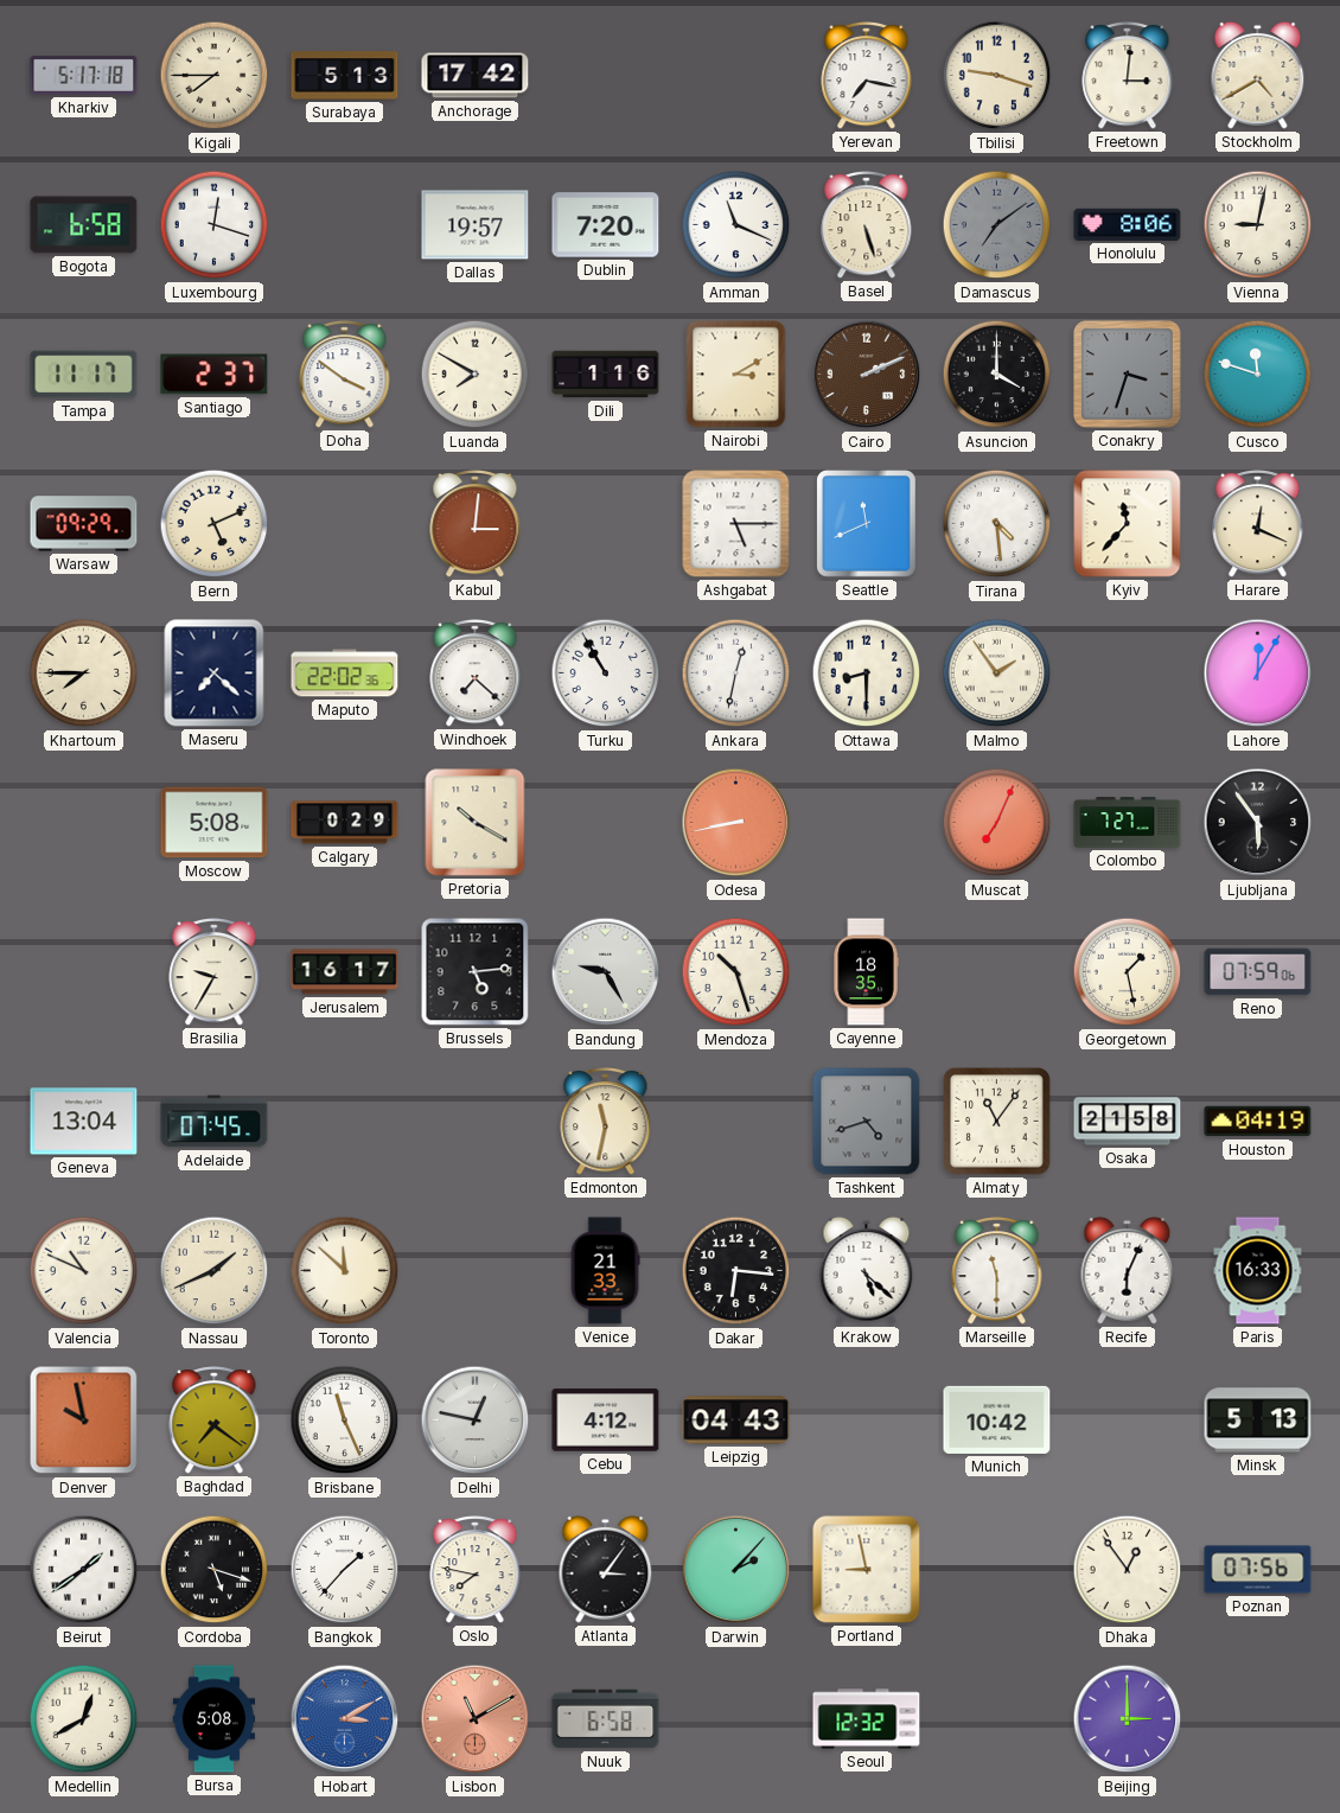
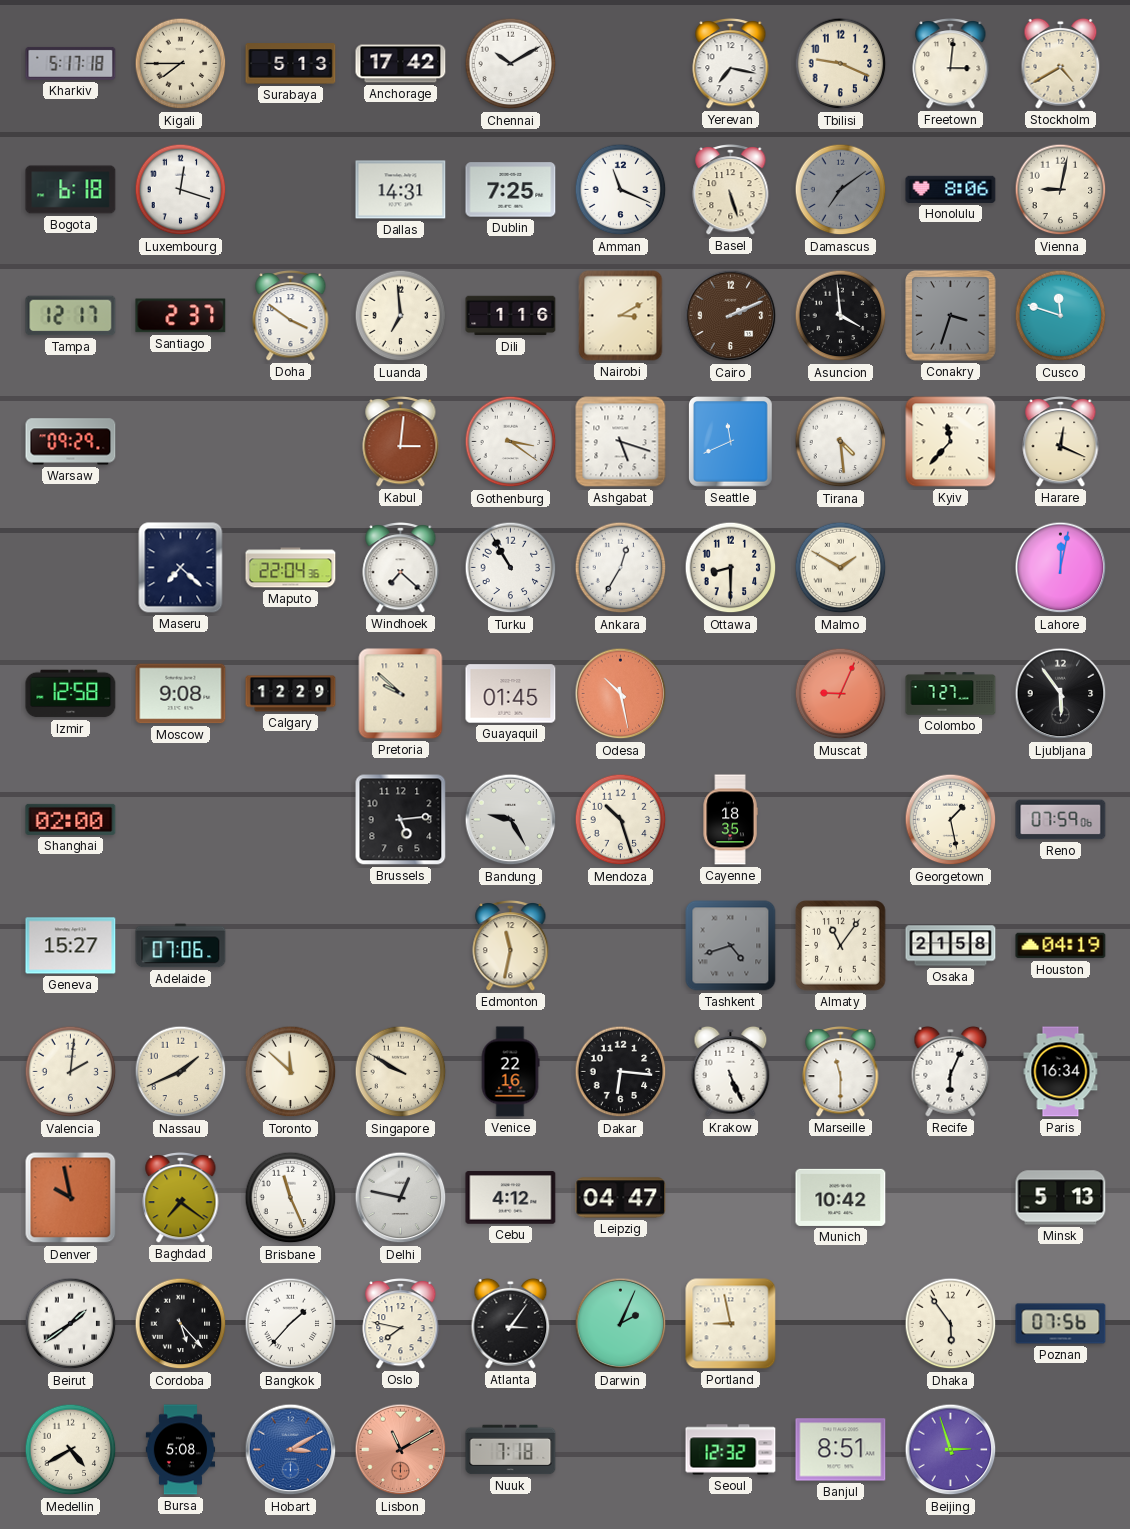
Chennai: none -> 10:10 (511, 64)
Tbilisi: 9:18 -> 9:19 (841, 64)
Bogota: 6:58 -> 6:18 (71, 190)
Dallas: 19:57 -> 14:31 (401, 190)
Dublin: 7:20 -> 7:25 (511, 190)
Tampa: 11:17 -> 12:17 (71, 316)
Luanda: 7:50 -> 6:59 (401, 316)
Asuncion: 4:00 -> 3:59 (841, 316)
Bern: 5:11 -> none (215, 524)
Gothenburg: none -> 3:21 (511, 442)
Ashgabat: 5:15 -> 5:18 (621, 442)
Khartoum: 7:45 -> none (84, 674)
Maputo: 22:02 -> 22:04 (291, 568)
Ankara: 12:32 -> 12:35 (621, 568)
Malmo: 1:54 -> 1:50 (841, 568)
Lahore: 12:05 -> 12:02 (1061, 568)
Izmir: none -> 12:58 (71, 694)
Moscow: 5:08 -> 9:08 (181, 694)
Calgary: 0:29 -> 12:29 (291, 694)
Pretoria: 10:20 -> 9:52 (401, 694)
Guayaquil: none -> 01:45 (511, 694)
Odesa: 8:43 -> 10:28 (621, 694)
Muscat: 7:04 -> 9:04 (841, 694)
Shanghai: none -> 02:00 (71, 819)
Brasilia: 9:35 -> none (215, 972)
Jerusalem: 16:17 -> none (345, 972)
Geneva: 13:04 -> 15:27 (71, 946)
Adelaide: 07:45 -> 07:06 (181, 946)
Valencia: 10:49 -> 2:01 (71, 1072)
Singapore: none -> 9:50 (401, 1072)
Venice: 21:33 -> 22:16 (510, 1072)
Krakow: 5:22 -> 5:26 (731, 1071)
Paris: 16:33 -> 16:34 (1061, 1072)
Leipzig: 04:43 -> 04:47 (621, 1198)
Cordoba: 5:18 -> 5:23 (181, 1324)
Darwin: 2:07 -> 2:04 (621, 1324)
Dhaka: 12:54 -> 5:54 (951, 1324)
Medellin: 12:40 -> 4:40 (71, 1450)
Nuuk: 6:58 -> 7:18 (511, 1450)
Banjul: none -> 8:51 (841, 1450)
Beijing: 3:00 -> 2:57 (951, 1450)
